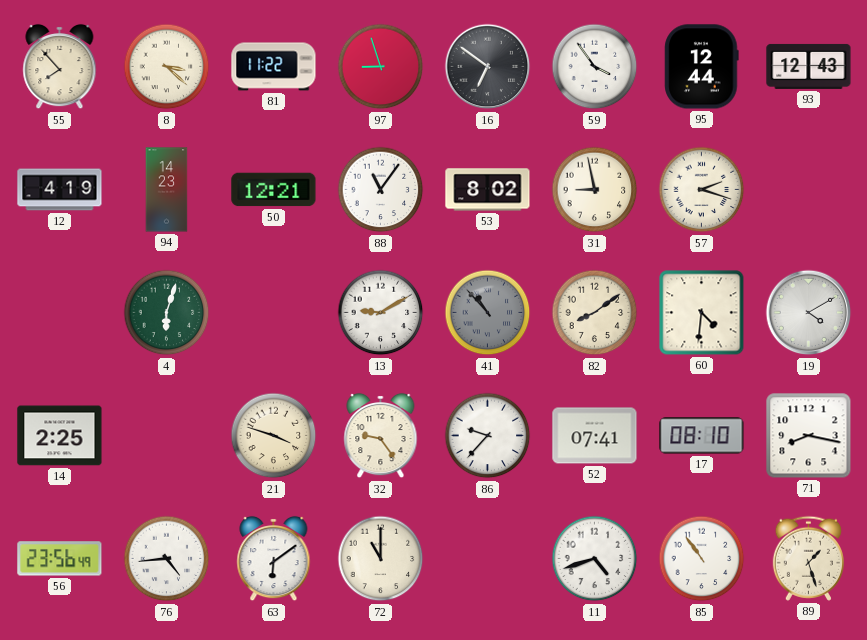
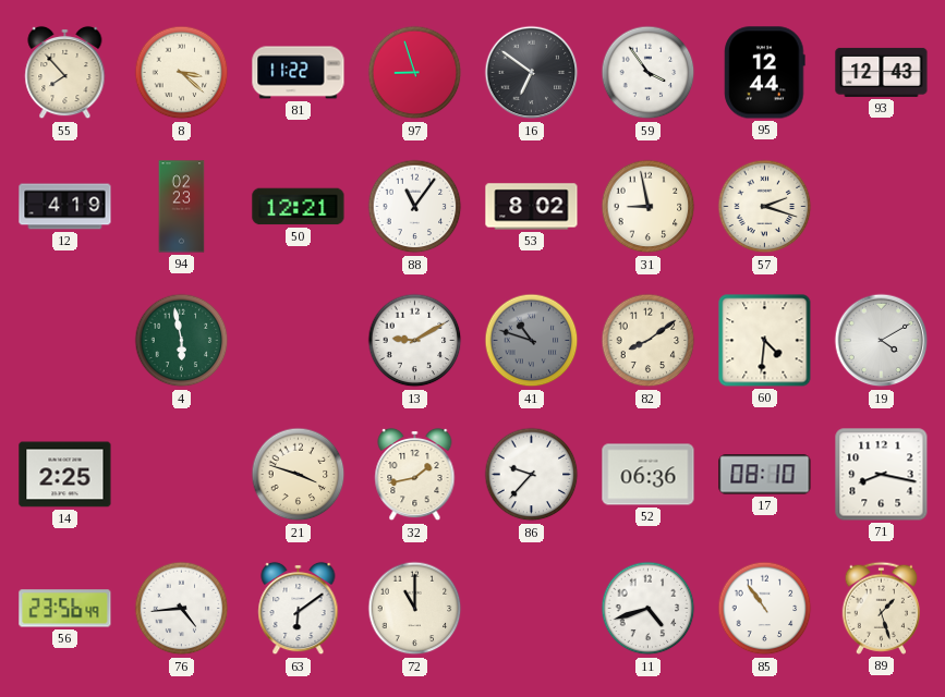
94: 14:23 -> 02:23 (182, 207)
4: 6:03 -> 5:58 (182, 341)
41: 10:53 -> 10:48 (532, 341)
32: 9:24 -> 1:43 (415, 475)
52: 07:41 -> 06:36 (649, 475)
